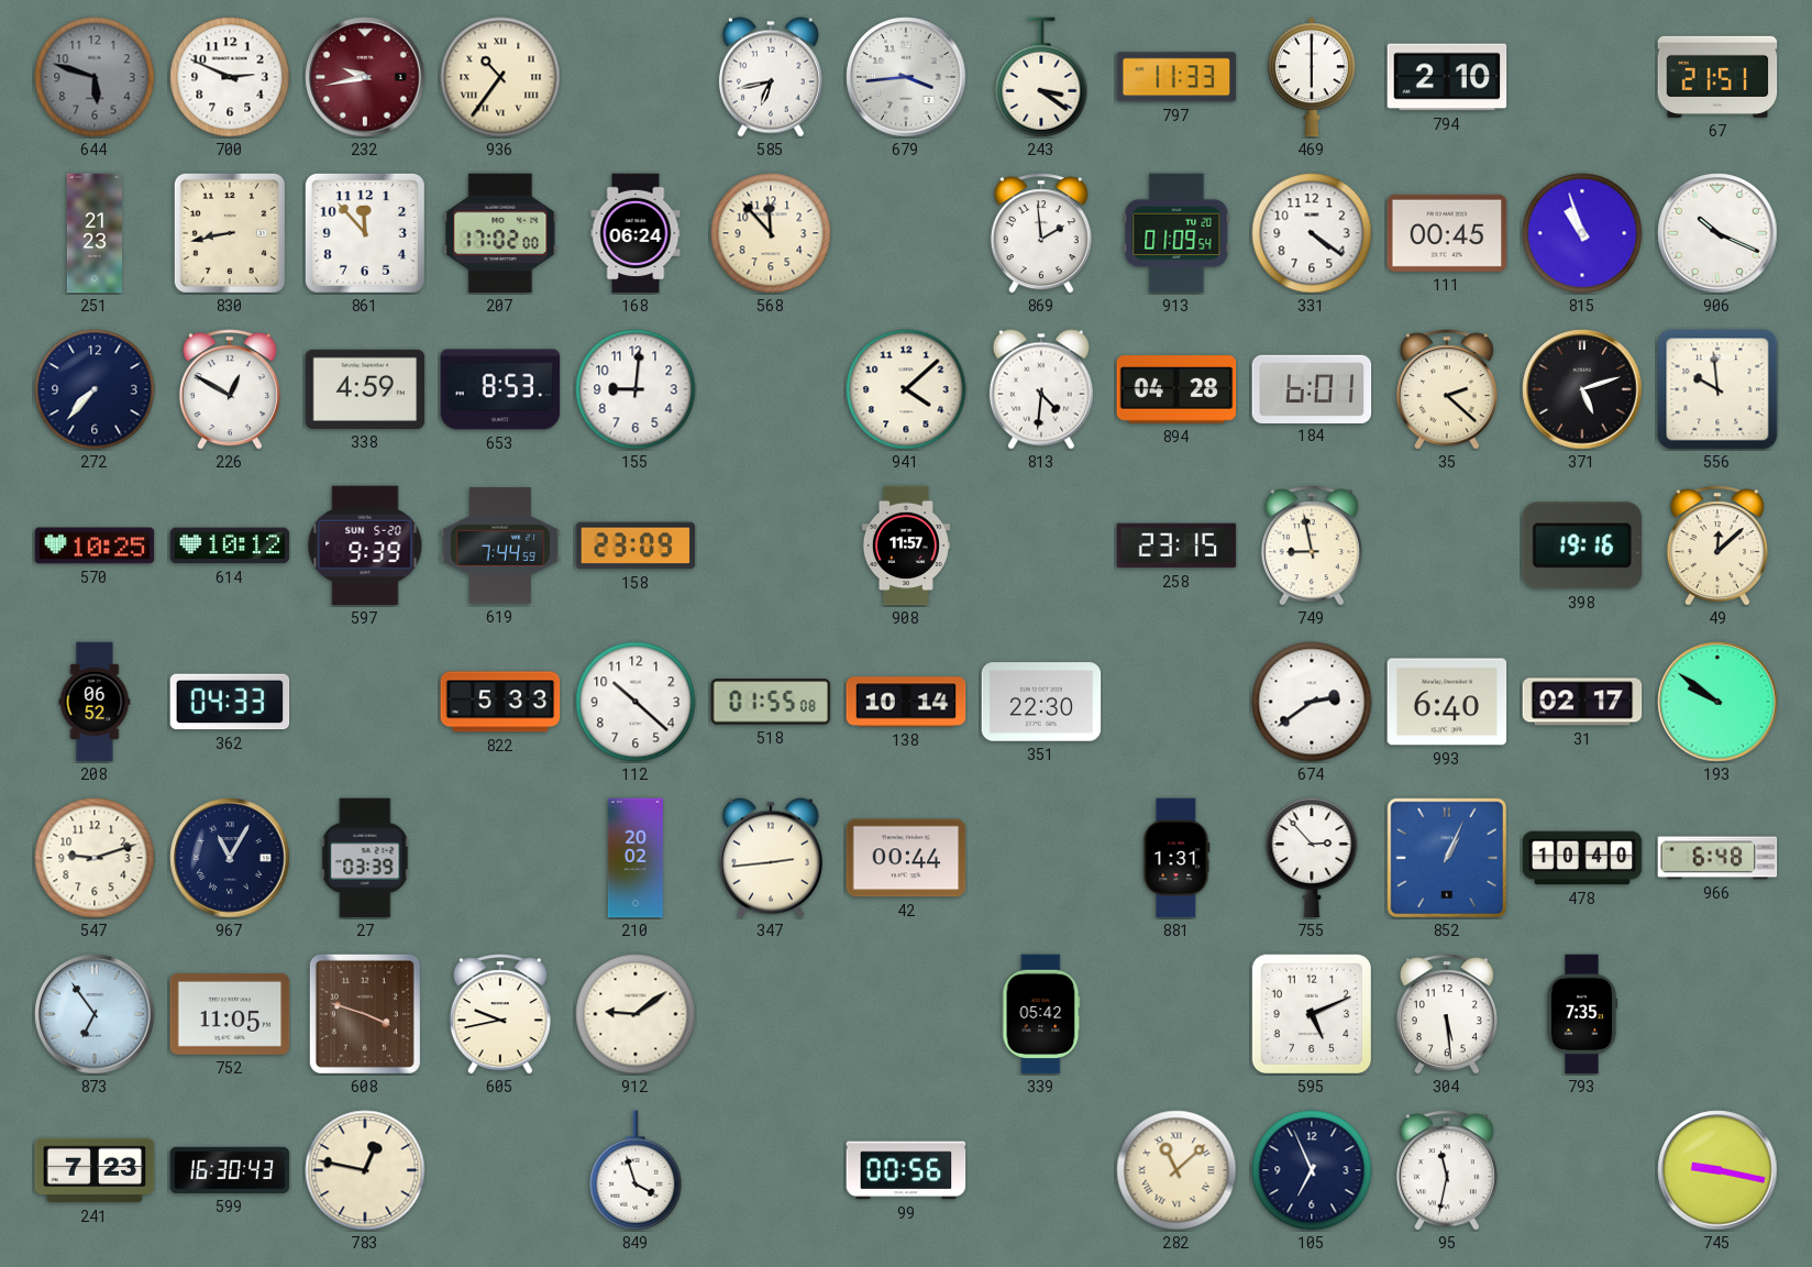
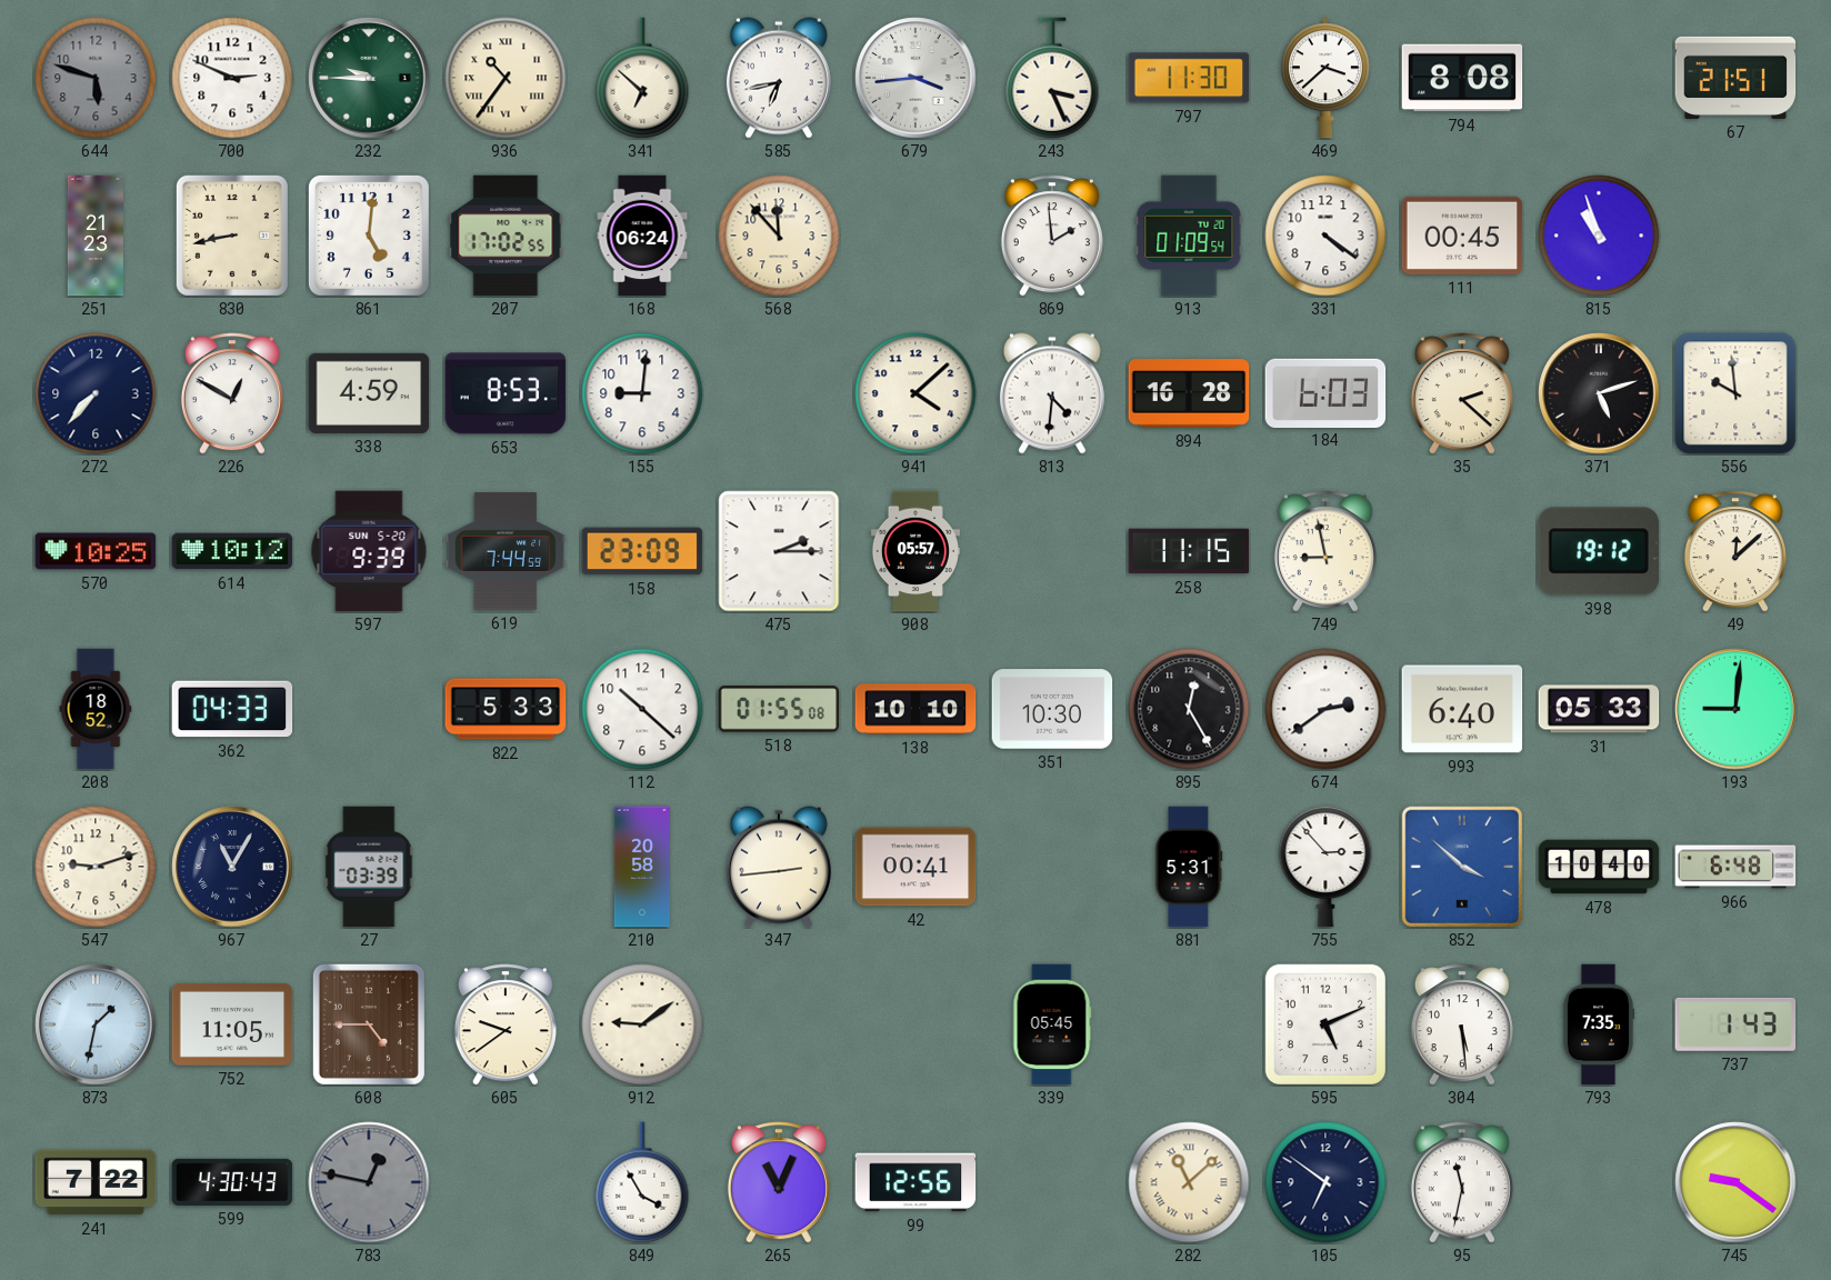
232: 9:43 -> 9:45 (369, 78)
232 dial: burgundy -> green (369, 78)
341: none -> 6:52 (642, 78)
243: 3:21 -> 3:26 (1052, 78)
797: 11:33 -> 11:30 (1189, 78)
469: 6:00 -> 3:38 (1327, 78)
794: 2:10 -> 8:08 (1462, 78)
861: 11:53 -> 5:01 (369, 236)
207: 17:02:00 -> 17:02:55 (506, 236)
906: 10:19 -> none (1717, 233)
894: 04:28 -> 16:28 (1189, 393)
184: 6:01 -> 6:03 (1325, 392)
475: none -> 2:15 (779, 551)
908: 11:57 -> 05:57 (915, 551)
258: 23:15 -> 11:15 (1189, 551)
398: 19:16 -> 19:12 (1599, 551)
208: 06:52 -> 18:52 (96, 709)
138: 10:14 -> 10:10 (915, 709)
351: 22:30 -> 10:30 (1052, 709)
895: none -> 12:25 (1189, 709)
31: 02:17 -> 05:33 (1599, 709)
193: 9:51 -> 9:01 (1735, 709)
210: 20:02 -> 20:58 (642, 867)
42: 00:44 -> 00:41 (915, 867)
881: 1:31 -> 5:31 (1189, 867)
852: 1:04 -> 3:52 (1461, 866)
873: 6:54 -> 1:32 (96, 1024)
608: 3:48 -> 4:45 (369, 1024)
605: 9:43 -> 9:39 (506, 1024)
339: 05:42 -> 05:45 (1052, 1024)
737: none -> 1:43 (1735, 1024)
241: 7:23 -> 7:22 (96, 1182)
599: 16:30 -> 4:30 (232, 1182)
783 dial: cream -> grey (369, 1182)
849: 3:57 -> 3:55 (642, 1182)
265: none -> 11:04 (779, 1182)
99: 00:56 -> 12:56 (915, 1182)
105: 6:56 -> 6:51 (1325, 1182)
745: 9:17 -> 9:21 (1735, 1182)
